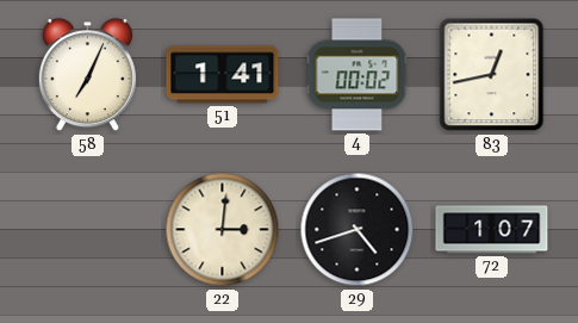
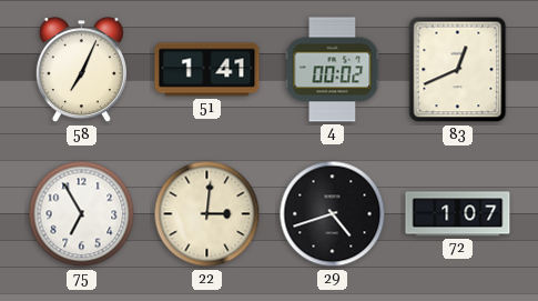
83: 12:43 -> 12:41 (458, 70)
75: none -> 6:55 (82, 214)
